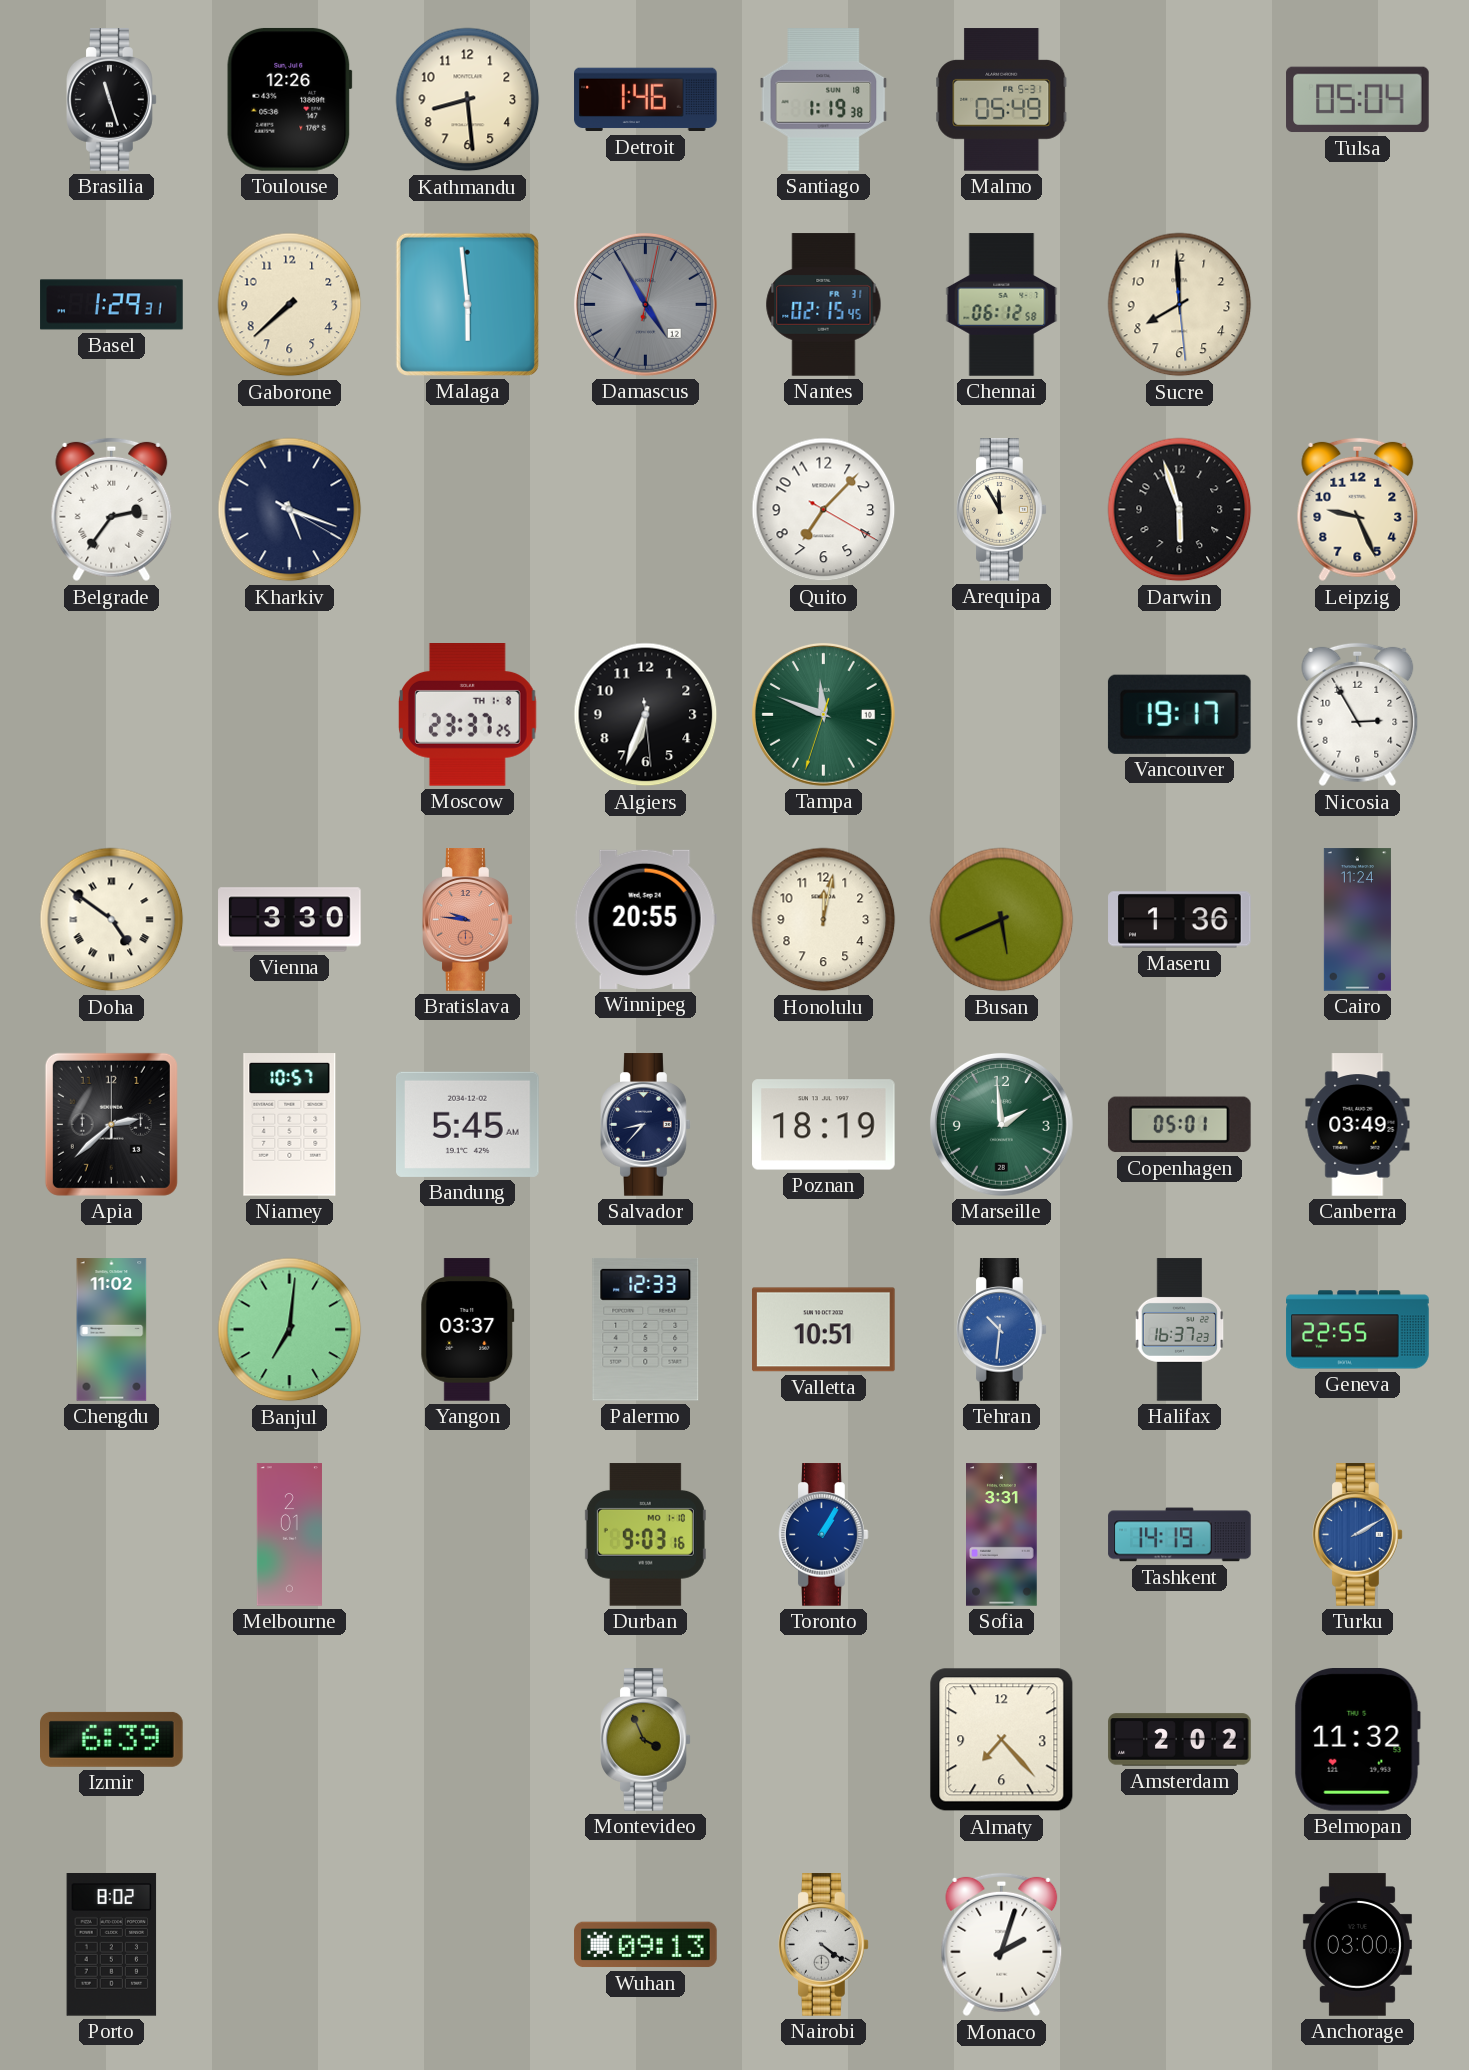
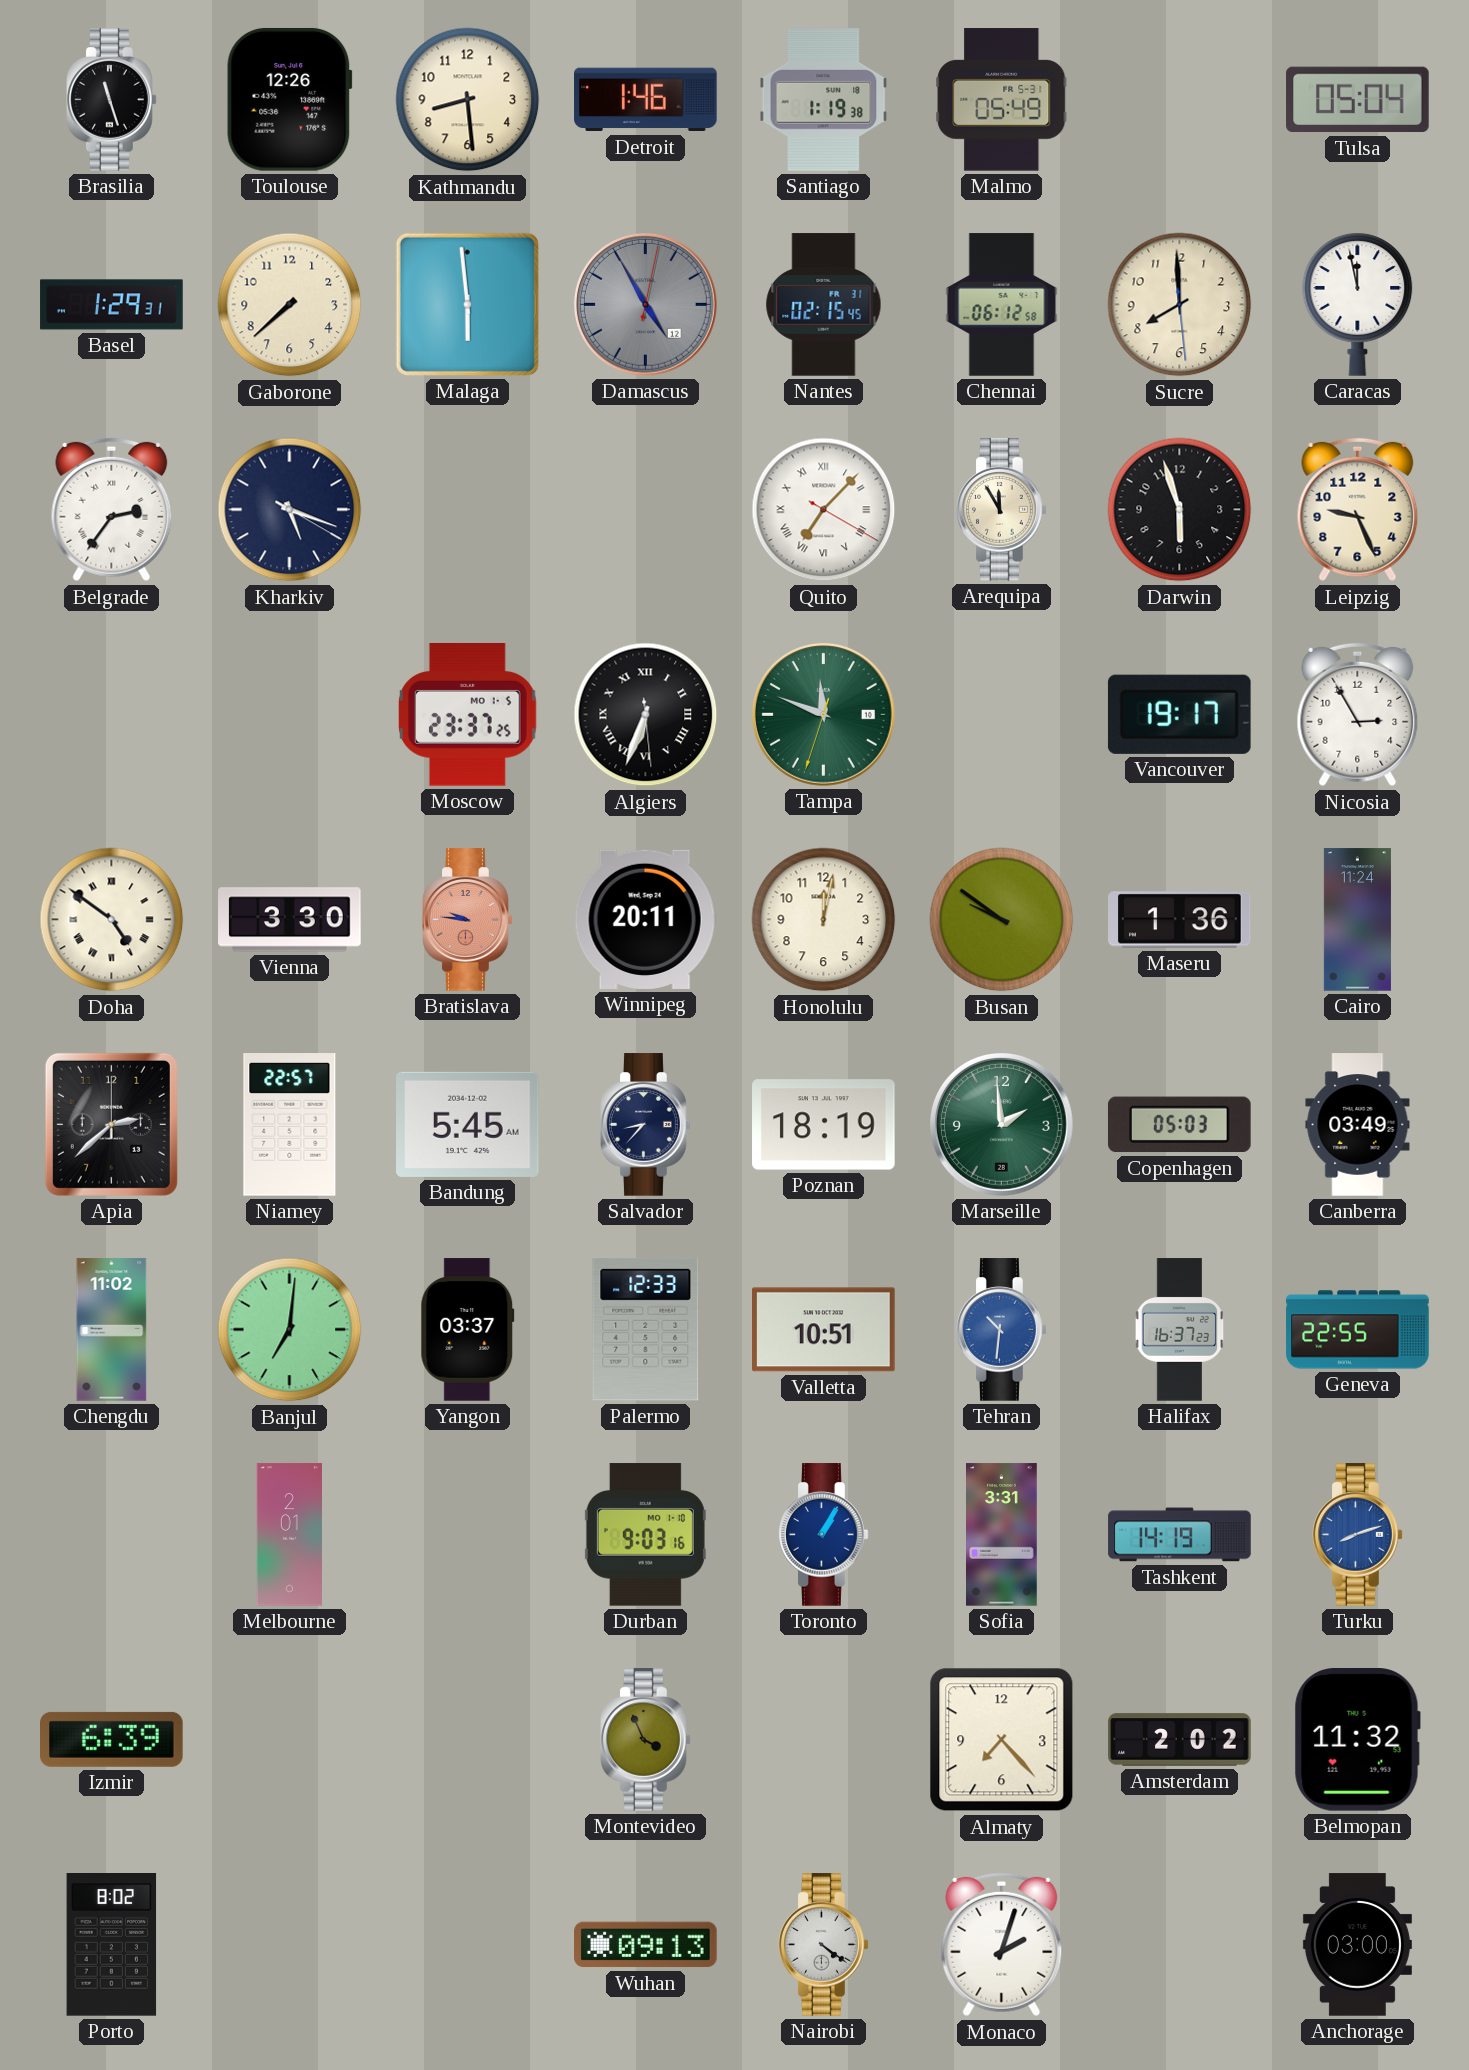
Caracas: none -> 11:58 (1358, 304)
Quito numerals: Arabic -> Roman (824, 510)
Moscow date: TH 1-8 -> MO 1-5 (468, 715)
Algiers numerals: Arabic -> Roman (646, 715)
Winnipeg: 20:55 -> 20:11 (645, 919)
Busan: 5:41 -> 9:51 (1002, 920)
Niamey: 10:57 -> 22:57 (290, 1125)
Copenhagen: 05:01 -> 05:03 (1180, 1125)
Turku: 2:10 -> 8:12 (1358, 1535)
